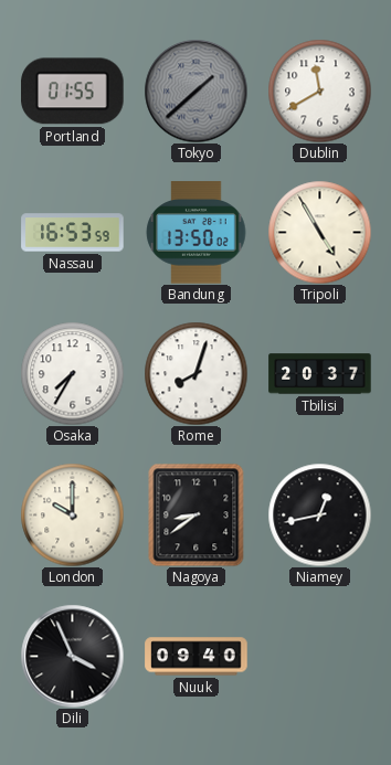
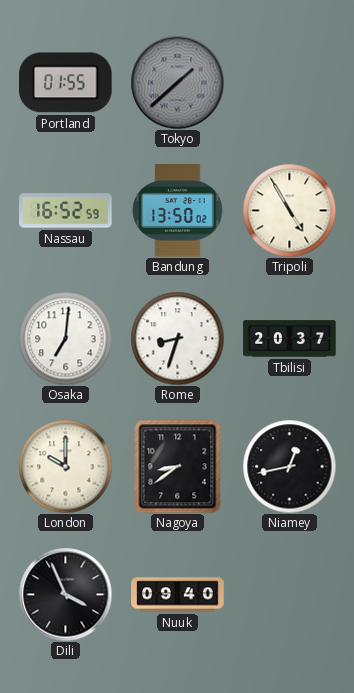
Dublin: 11:40 -> none (319, 91)
Nassau: 16:53 -> 16:52 (66, 211)
Osaka: 7:35 -> 7:01 (65, 338)
Rome: 8:03 -> 8:33 (177, 338)
